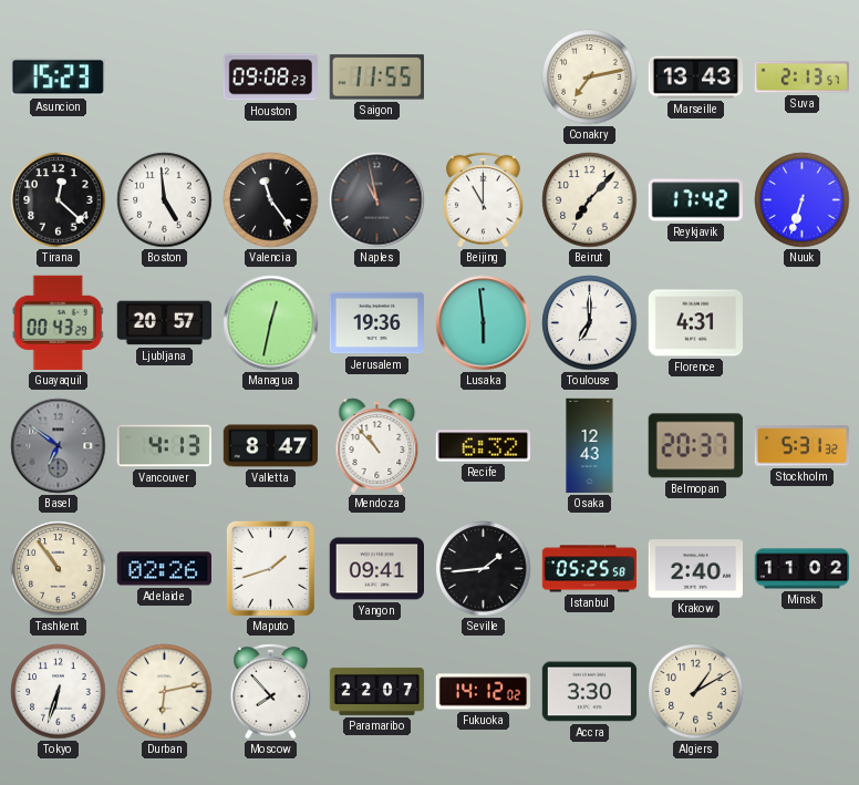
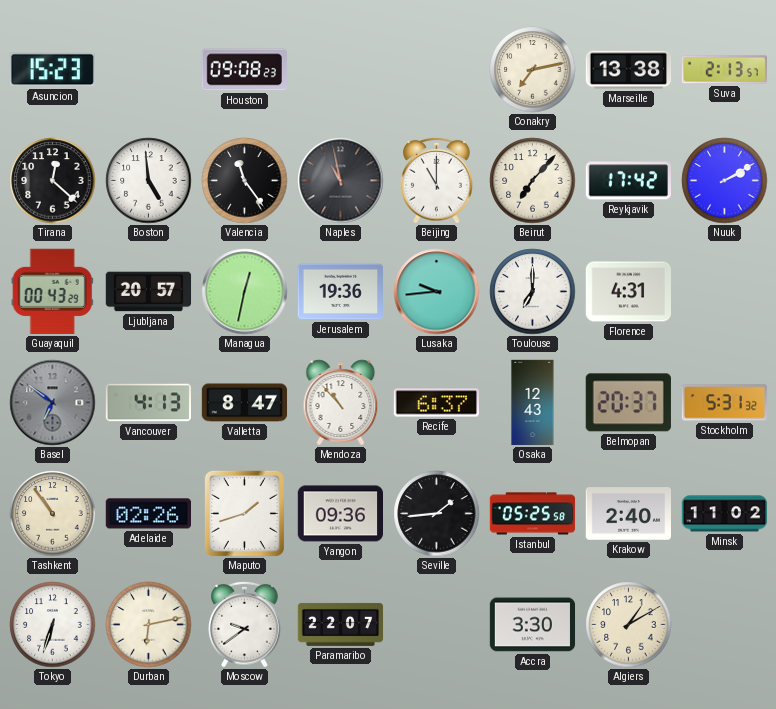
Saigon: 11:55 -> none (376, 78)
Marseille: 13:43 -> 13:38 (629, 70)
Nuuk: 6:33 -> 2:10 (725, 181)
Lusaka: 5:59 -> 9:44 (437, 292)
Recife: 6:32 -> 6:37 (436, 403)
Yangon: 09:41 -> 09:36 (340, 514)
Moscow: 7:53 -> 9:39 (245, 624)
Fukuoka: 14:12 -> none (484, 692)
